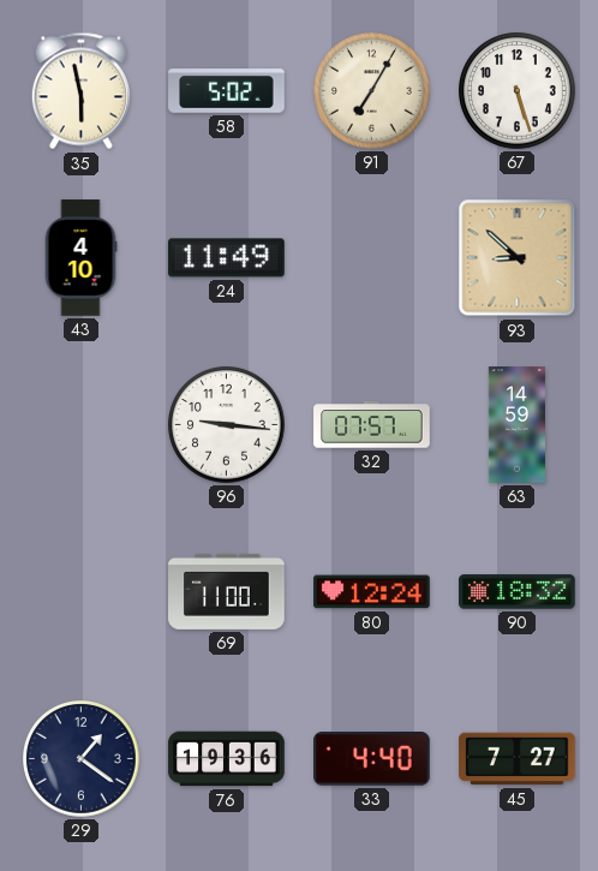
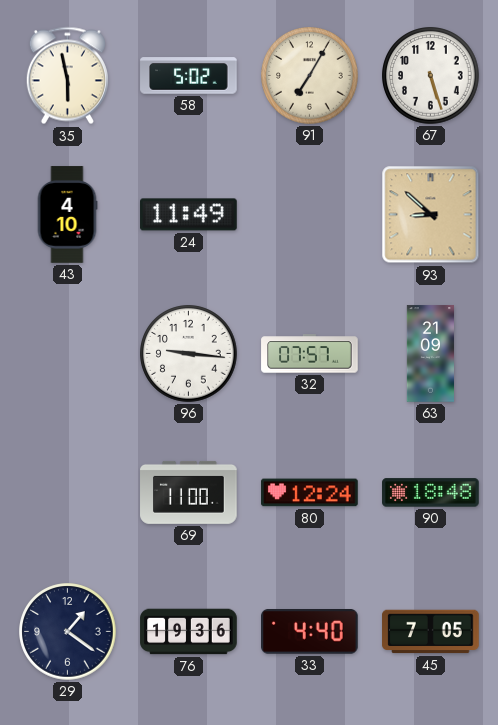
63: 14:59 -> 21:09 (430, 354)
90: 18:32 -> 18:48 (431, 493)
45: 7:27 -> 7:05 (431, 632)
